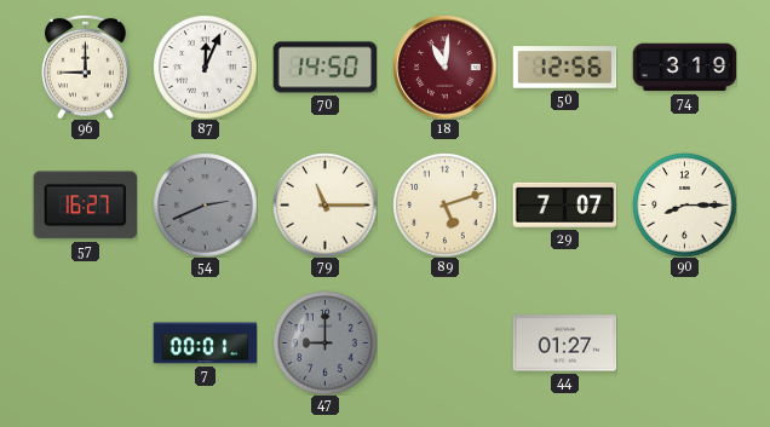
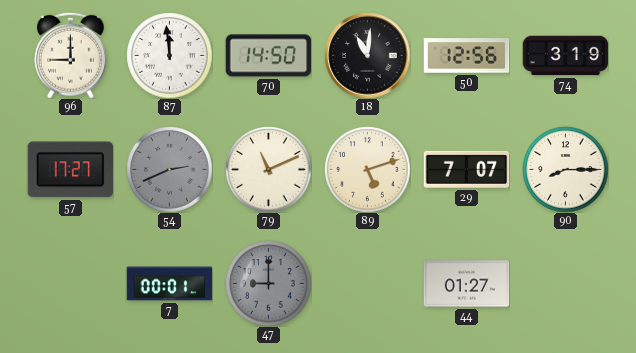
87: 12:04 -> 11:59 (169, 55)
18 dial: burgundy -> black (367, 55)
57: 16:27 -> 17:27 (70, 170)
79: 11:15 -> 11:11 (268, 169)
